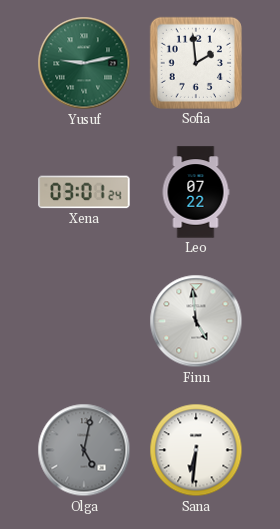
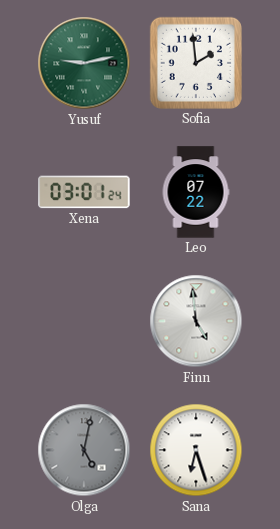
Sana: 6:31 -> 6:27 (196, 450)
